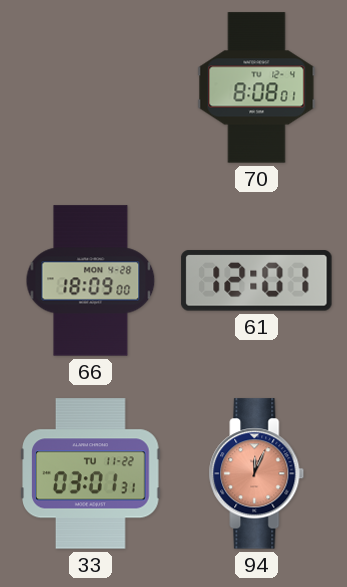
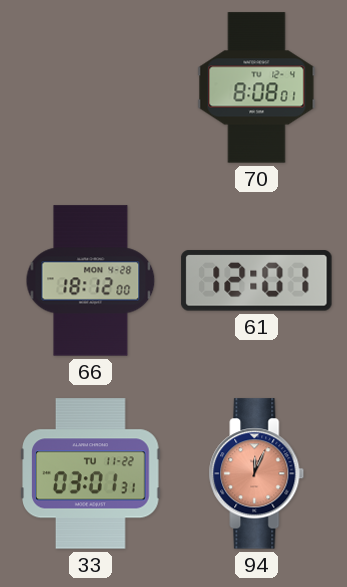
66: 18:09 -> 18:12 (91, 281)
